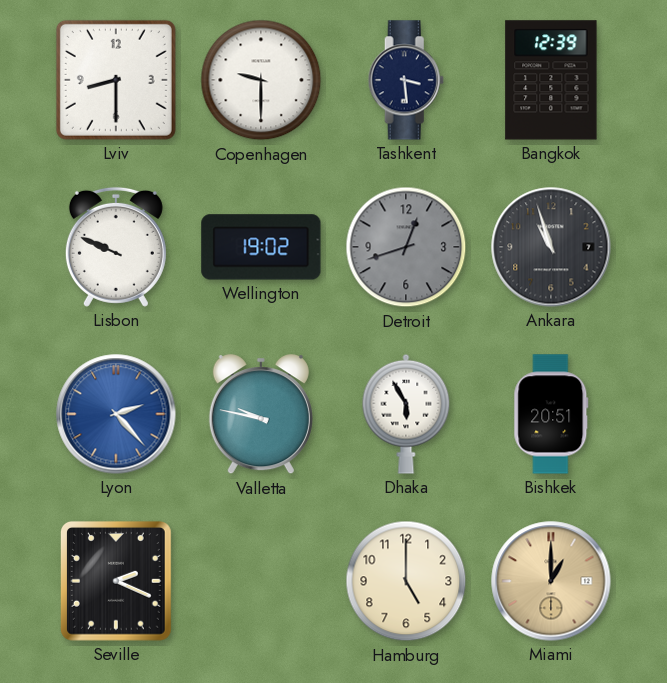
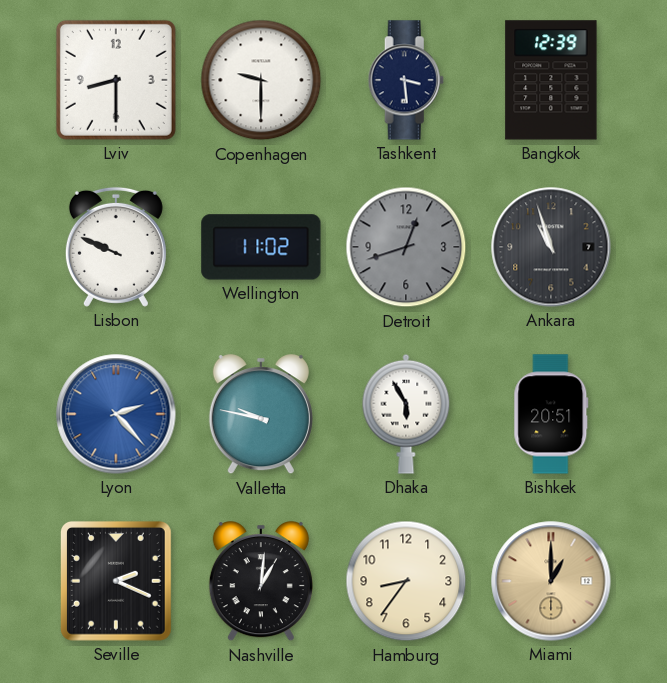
Wellington: 19:02 -> 11:02 (261, 247)
Nashville: none -> 1:01 (261, 582)
Hamburg: 5:00 -> 8:36 (406, 581)
